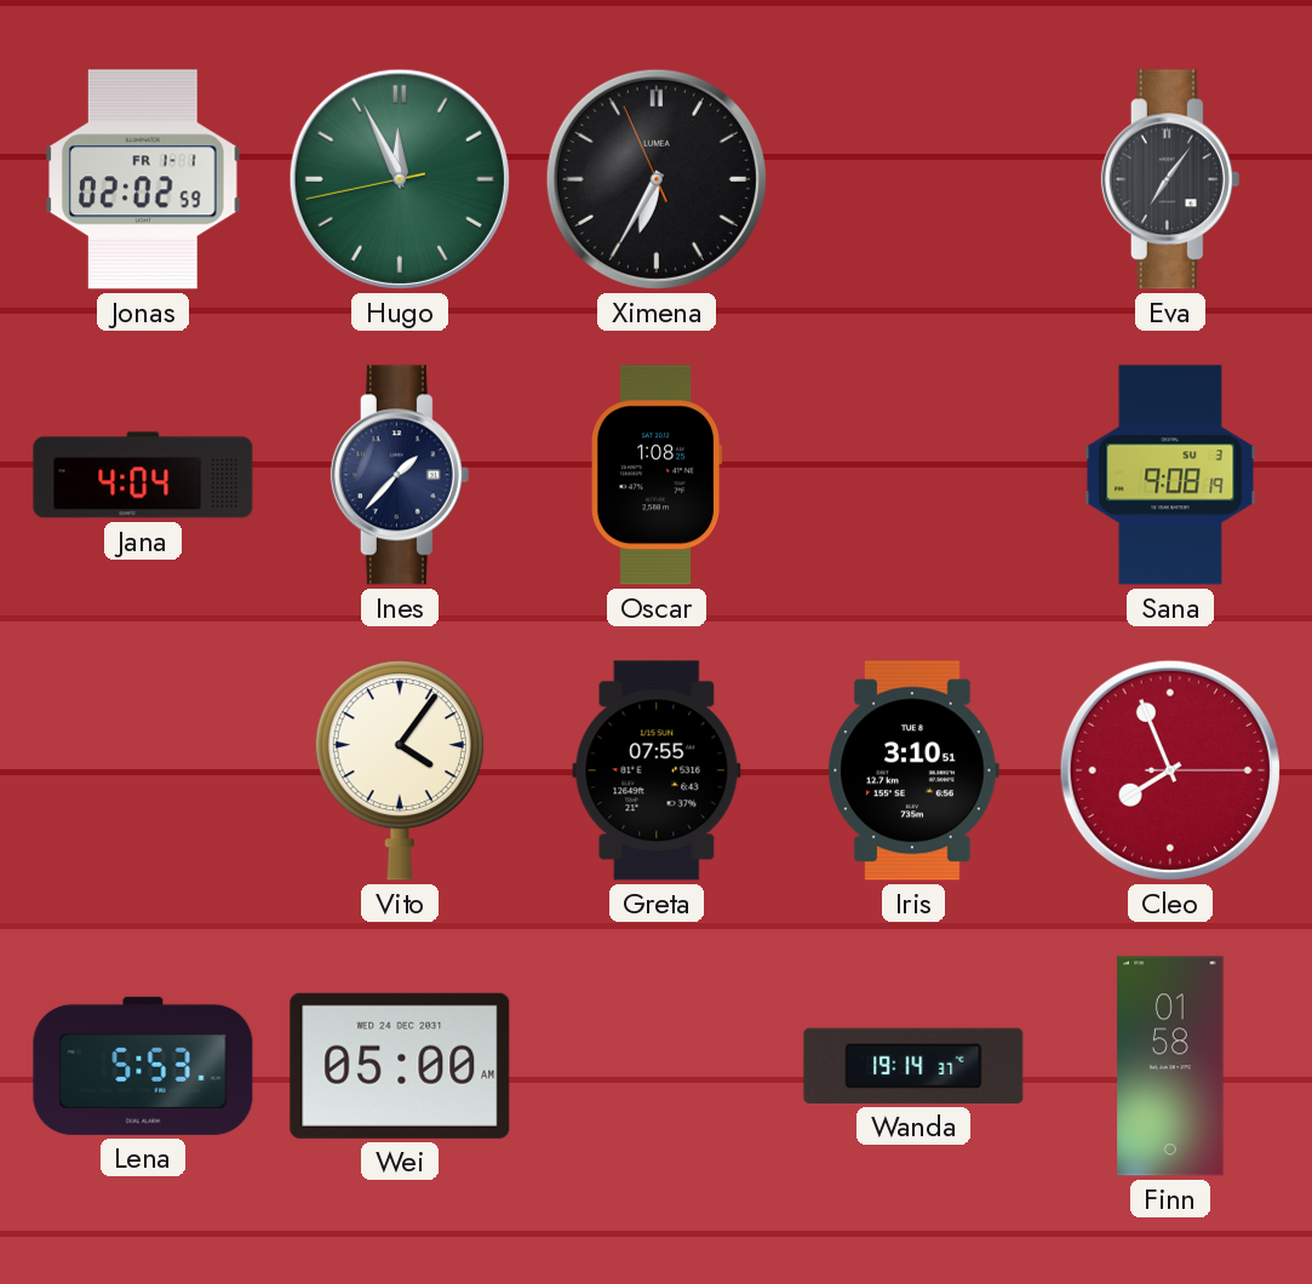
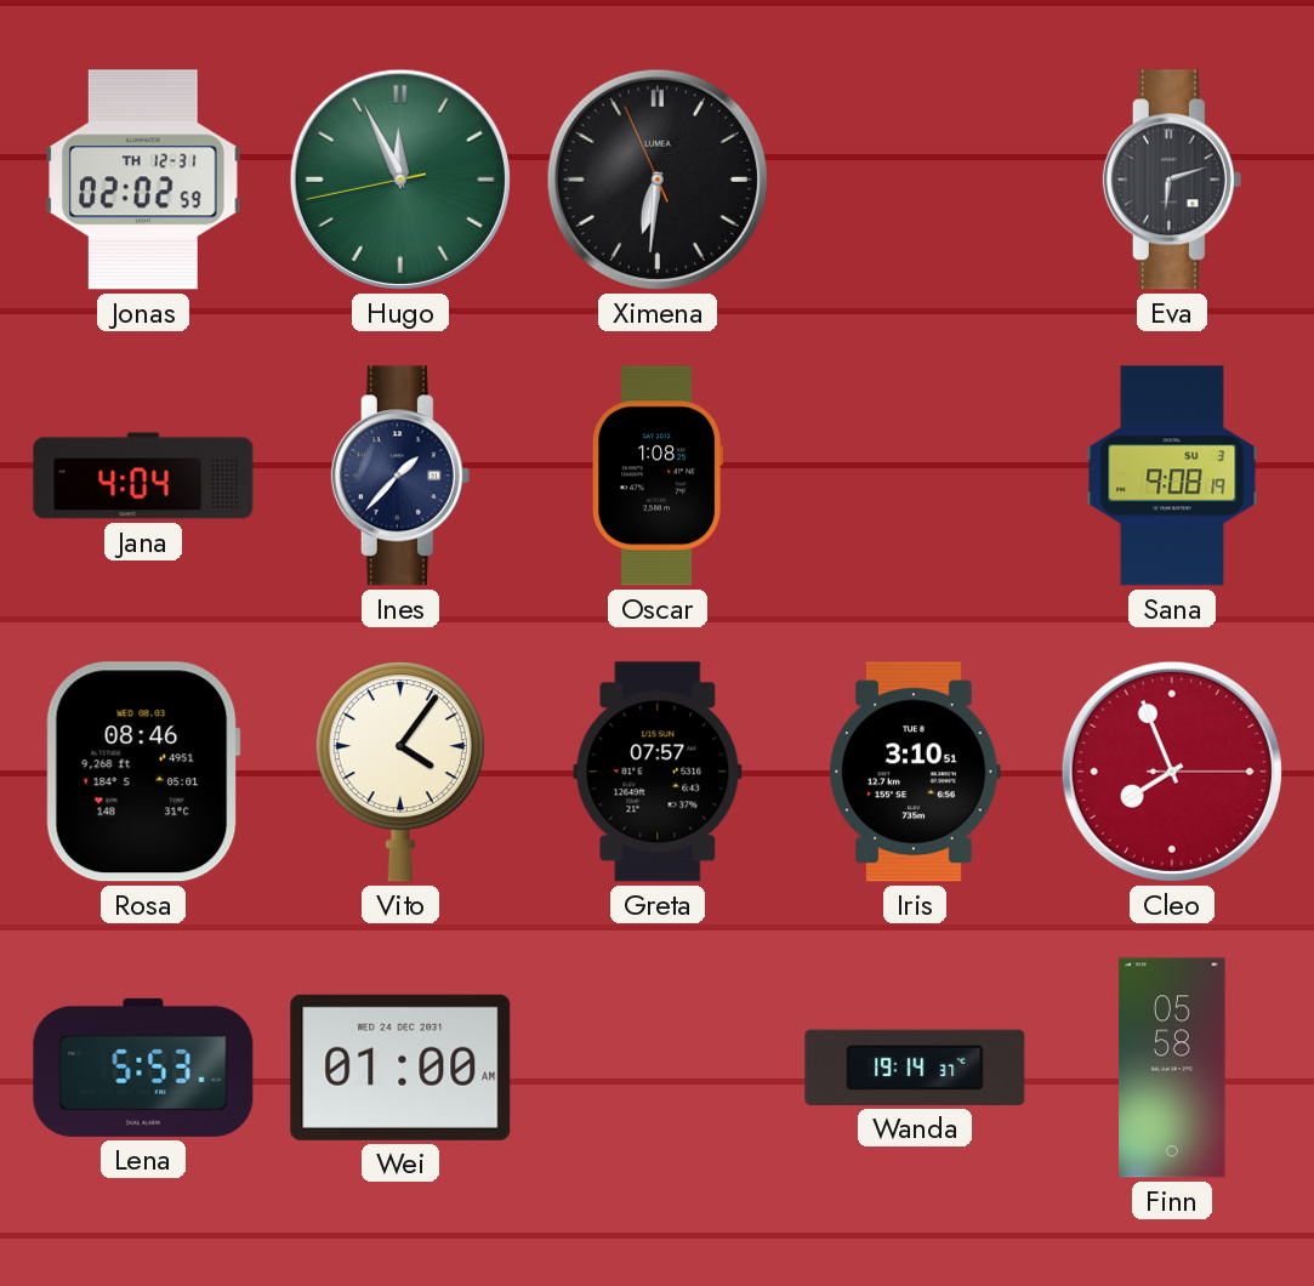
Jonas date: FR 1-1 -> TH 12-31 (143, 180)
Ximena: 6:34 -> 6:30 (658, 180)
Eva: 7:06 -> 6:12 (1172, 180)
Rosa: none -> 08:46 (143, 772)
Greta: 07:55 -> 07:57 (658, 772)
Wei: 05:00 -> 01:00 (400, 1068)
Finn: 01:58 -> 05:58 (1172, 1068)
